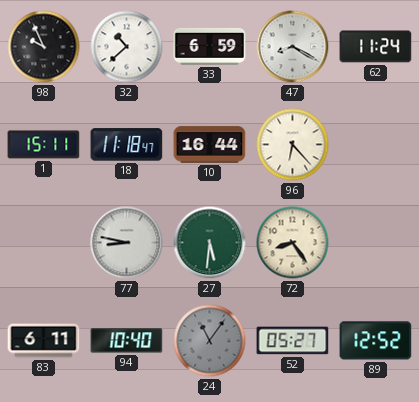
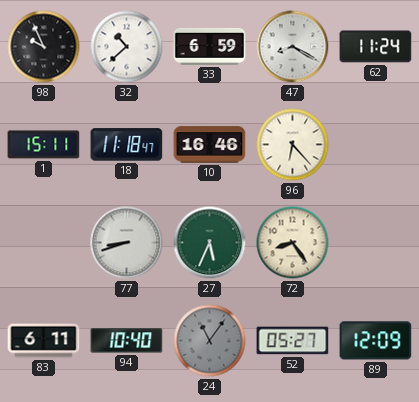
10: 16:44 -> 16:46 (210, 145)
77: 8:47 -> 8:42 (127, 243)
27: 5:31 -> 5:34 (210, 243)
89: 12:52 -> 12:09 (376, 341)
